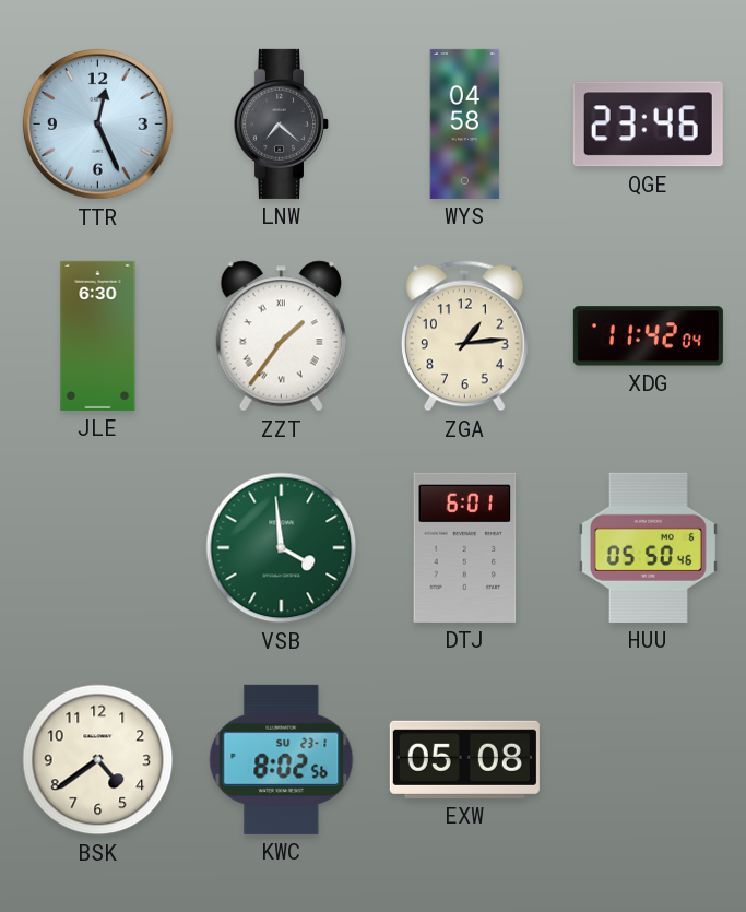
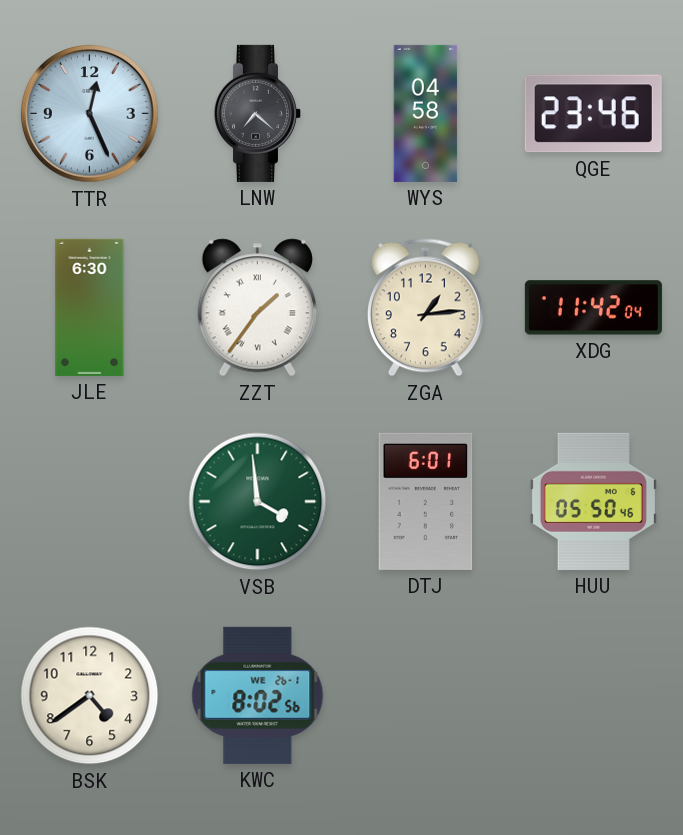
KWC date: SU 23-1 -> WE 26-1 (258, 695)
EXW: 05:08 -> none (464, 759)
